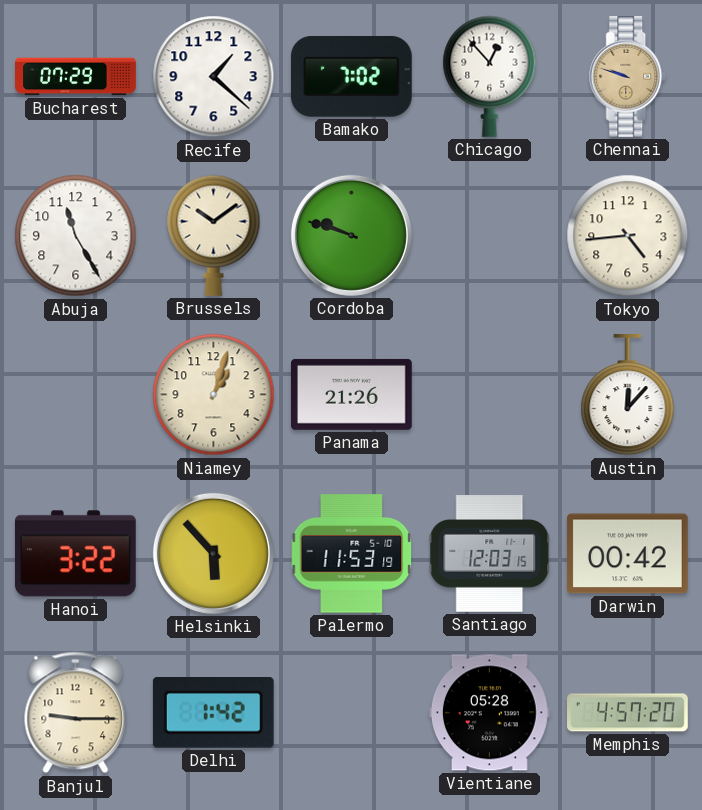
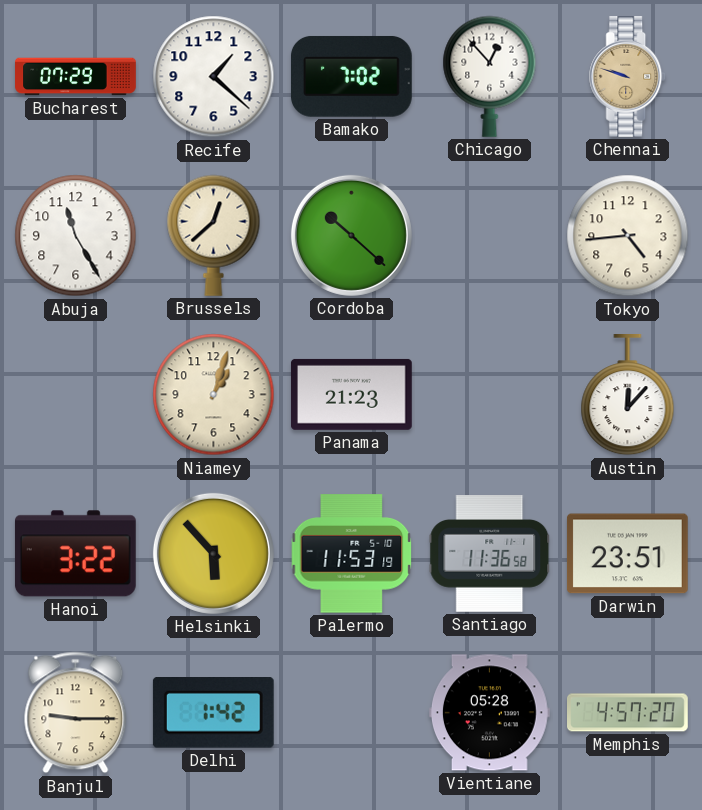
Brussels: 10:09 -> 12:38 (214, 235)
Cordoba: 9:48 -> 10:22 (351, 235)
Panama: 21:26 -> 21:23 (351, 394)
Santiago: 12:03 -> 11:36 (490, 554)
Darwin: 00:42 -> 23:51 (627, 554)
